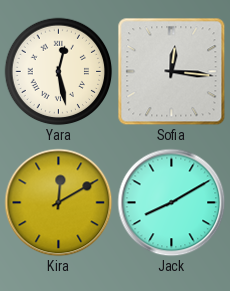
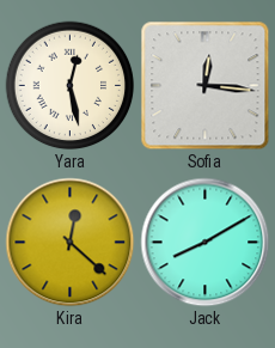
Kira: 12:10 -> 12:22 (69, 242)
